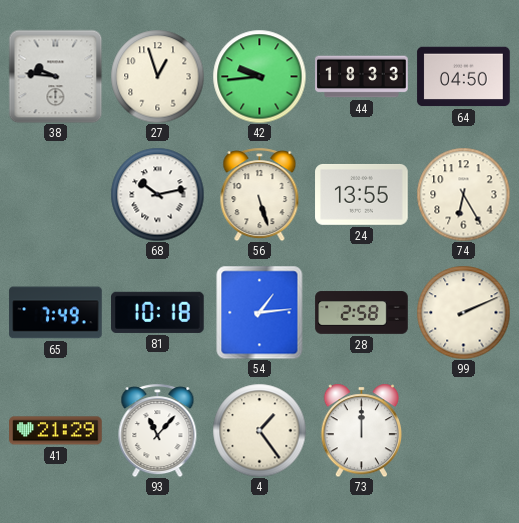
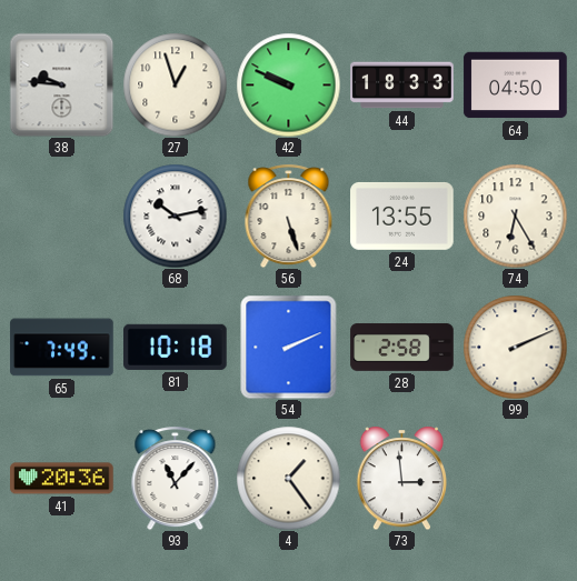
42: 9:44 -> 9:49 (288, 84)
54: 1:14 -> 2:11 (289, 347)
41: 21:29 -> 20:36 (62, 479)
73: 12:00 -> 2:59 (401, 478)
